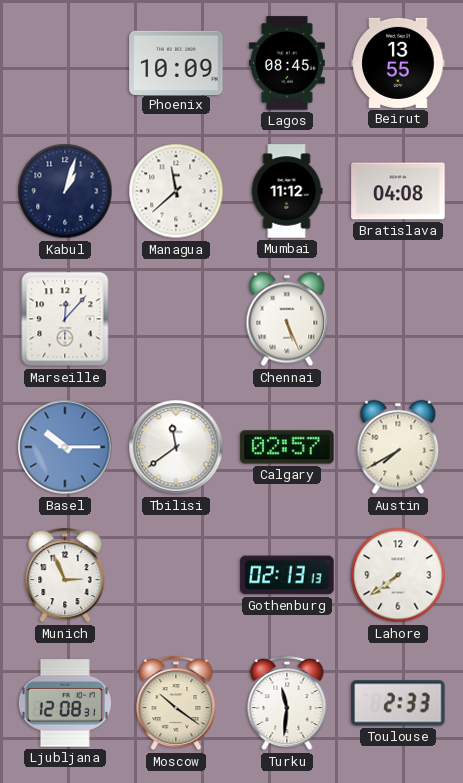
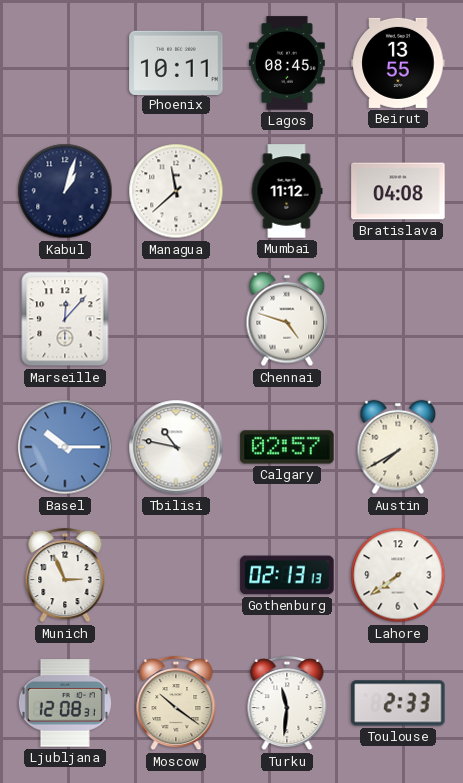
Phoenix: 10:09 -> 10:11 (176, 62)
Chennai: 5:26 -> 4:48 (287, 319)
Tbilisi: 11:39 -> 10:47 (176, 447)
